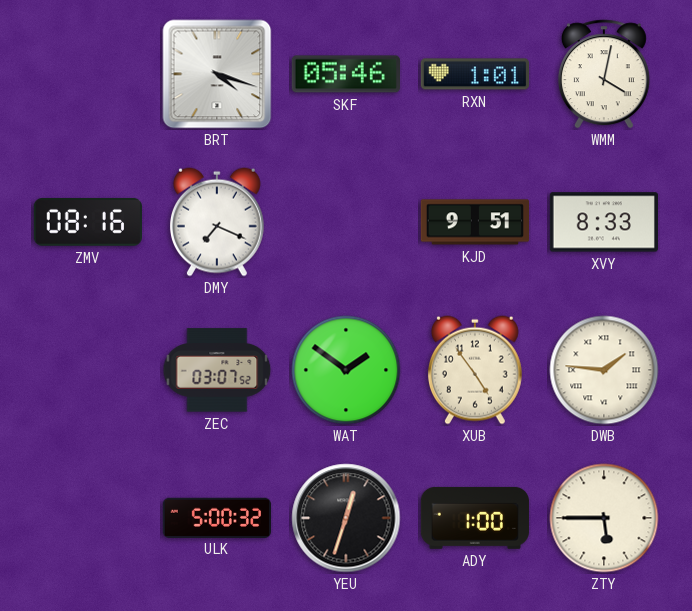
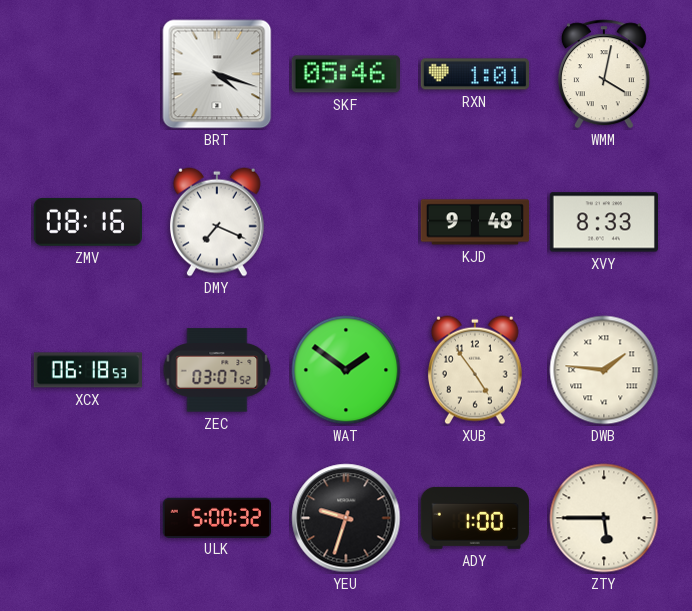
KJD: 9:51 -> 9:48 (475, 222)
XCX: none -> 06:18 (87, 370)
YEU: 12:33 -> 9:33 (346, 518)
